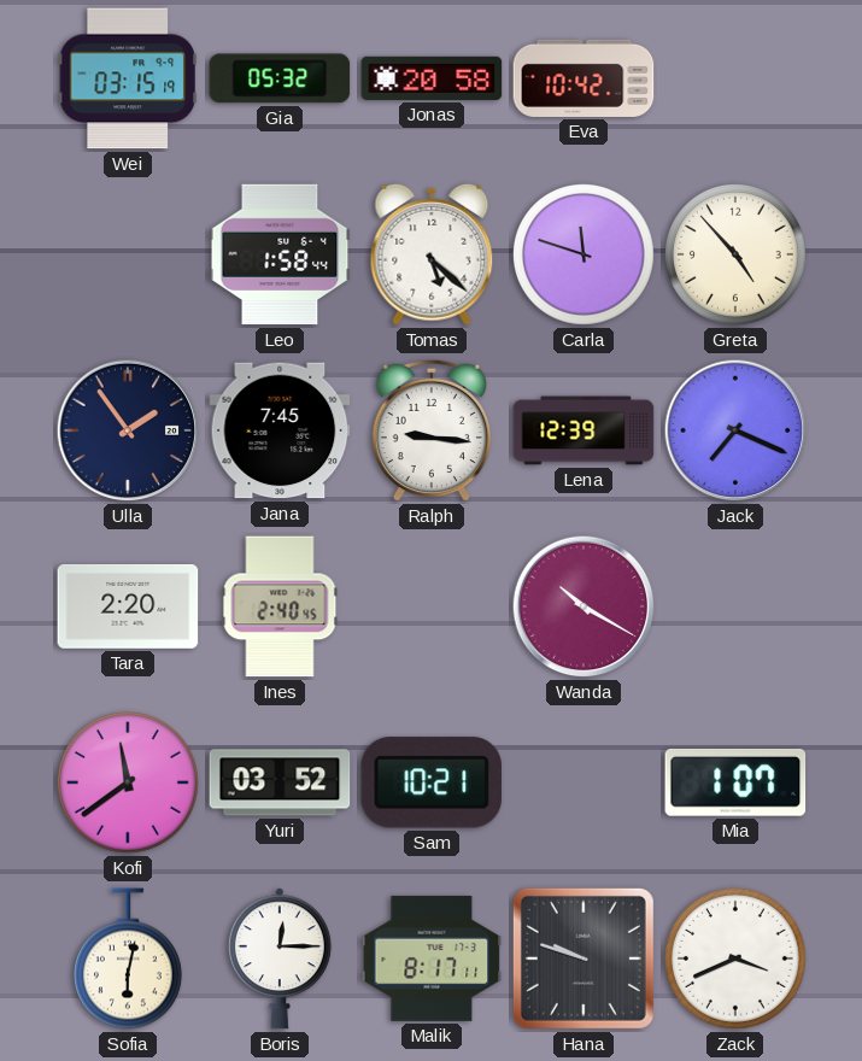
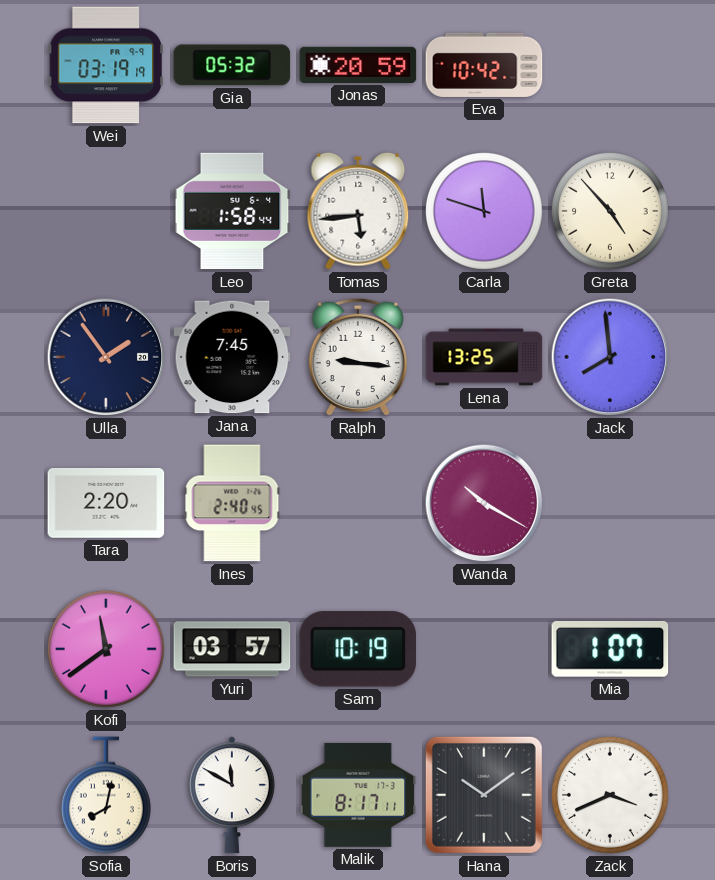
Wei: 03:15 -> 03:19 (106, 65)
Jonas: 20:58 -> 20:59 (358, 65)
Tomas: 5:22 -> 5:44 (358, 211)
Lena: 12:39 -> 13:25 (484, 357)
Jack: 7:19 -> 7:59 (610, 357)
Yuri: 03:52 -> 03:57 (232, 649)
Sam: 10:21 -> 10:19 (357, 649)
Sofia: 6:02 -> 8:02 (106, 795)
Boris: 12:15 -> 11:50 (232, 795)
Hana: 9:48 -> 10:09 (484, 795)
